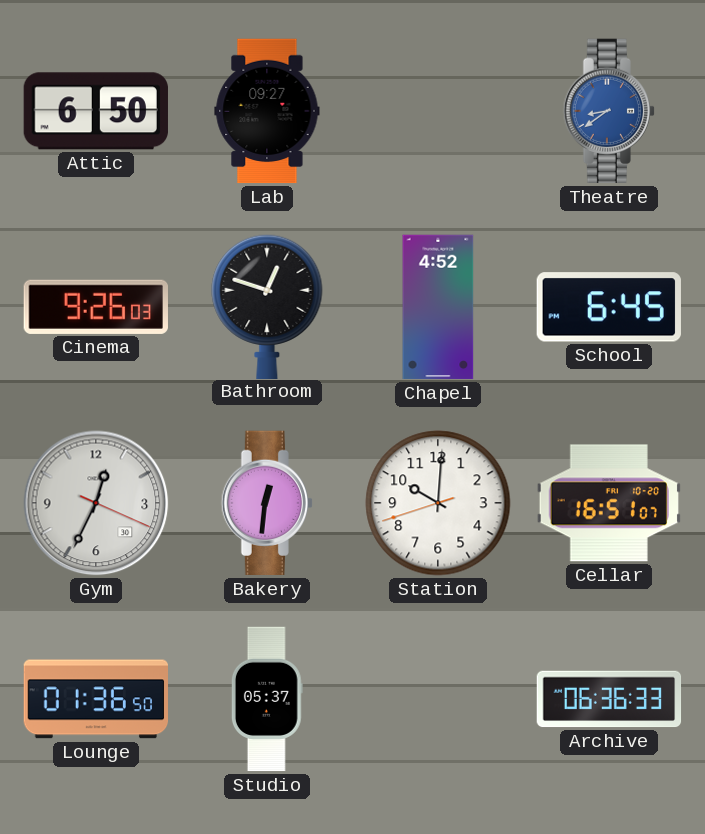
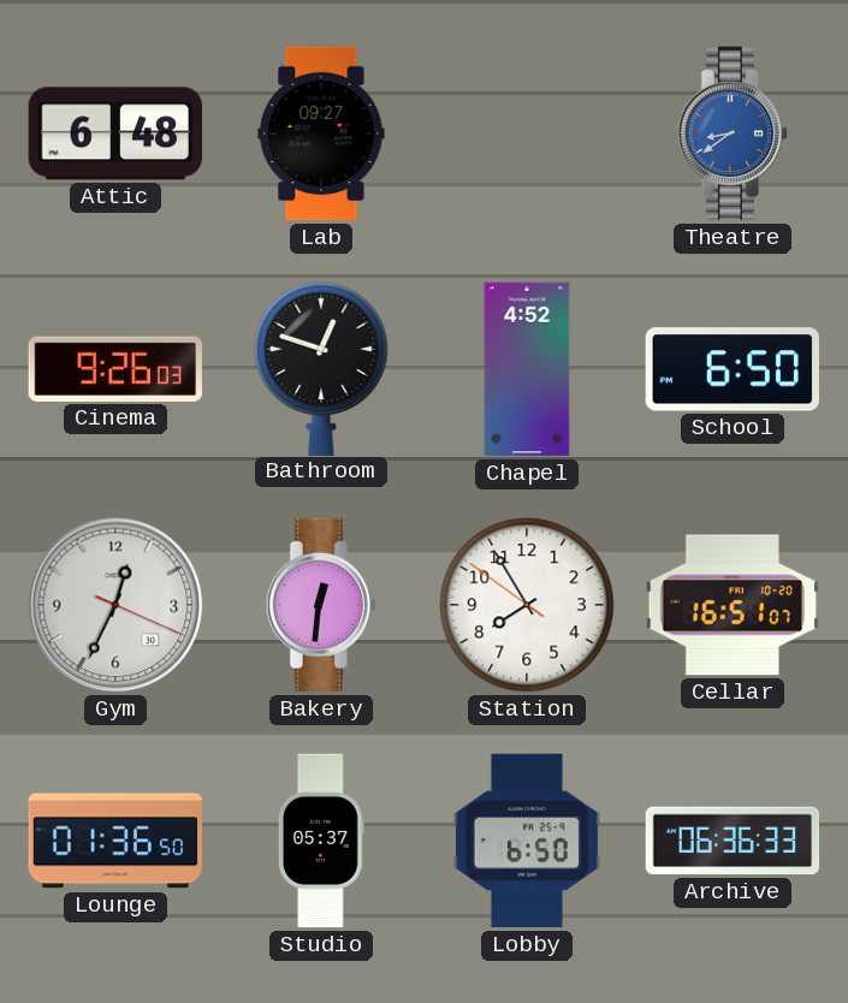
Attic: 6:50 -> 6:48 (115, 133)
School: 6:45 -> 6:50 (733, 369)
Station: 10:00 -> 7:54 (527, 605)
Lobby: none -> 6:50 (527, 841)
